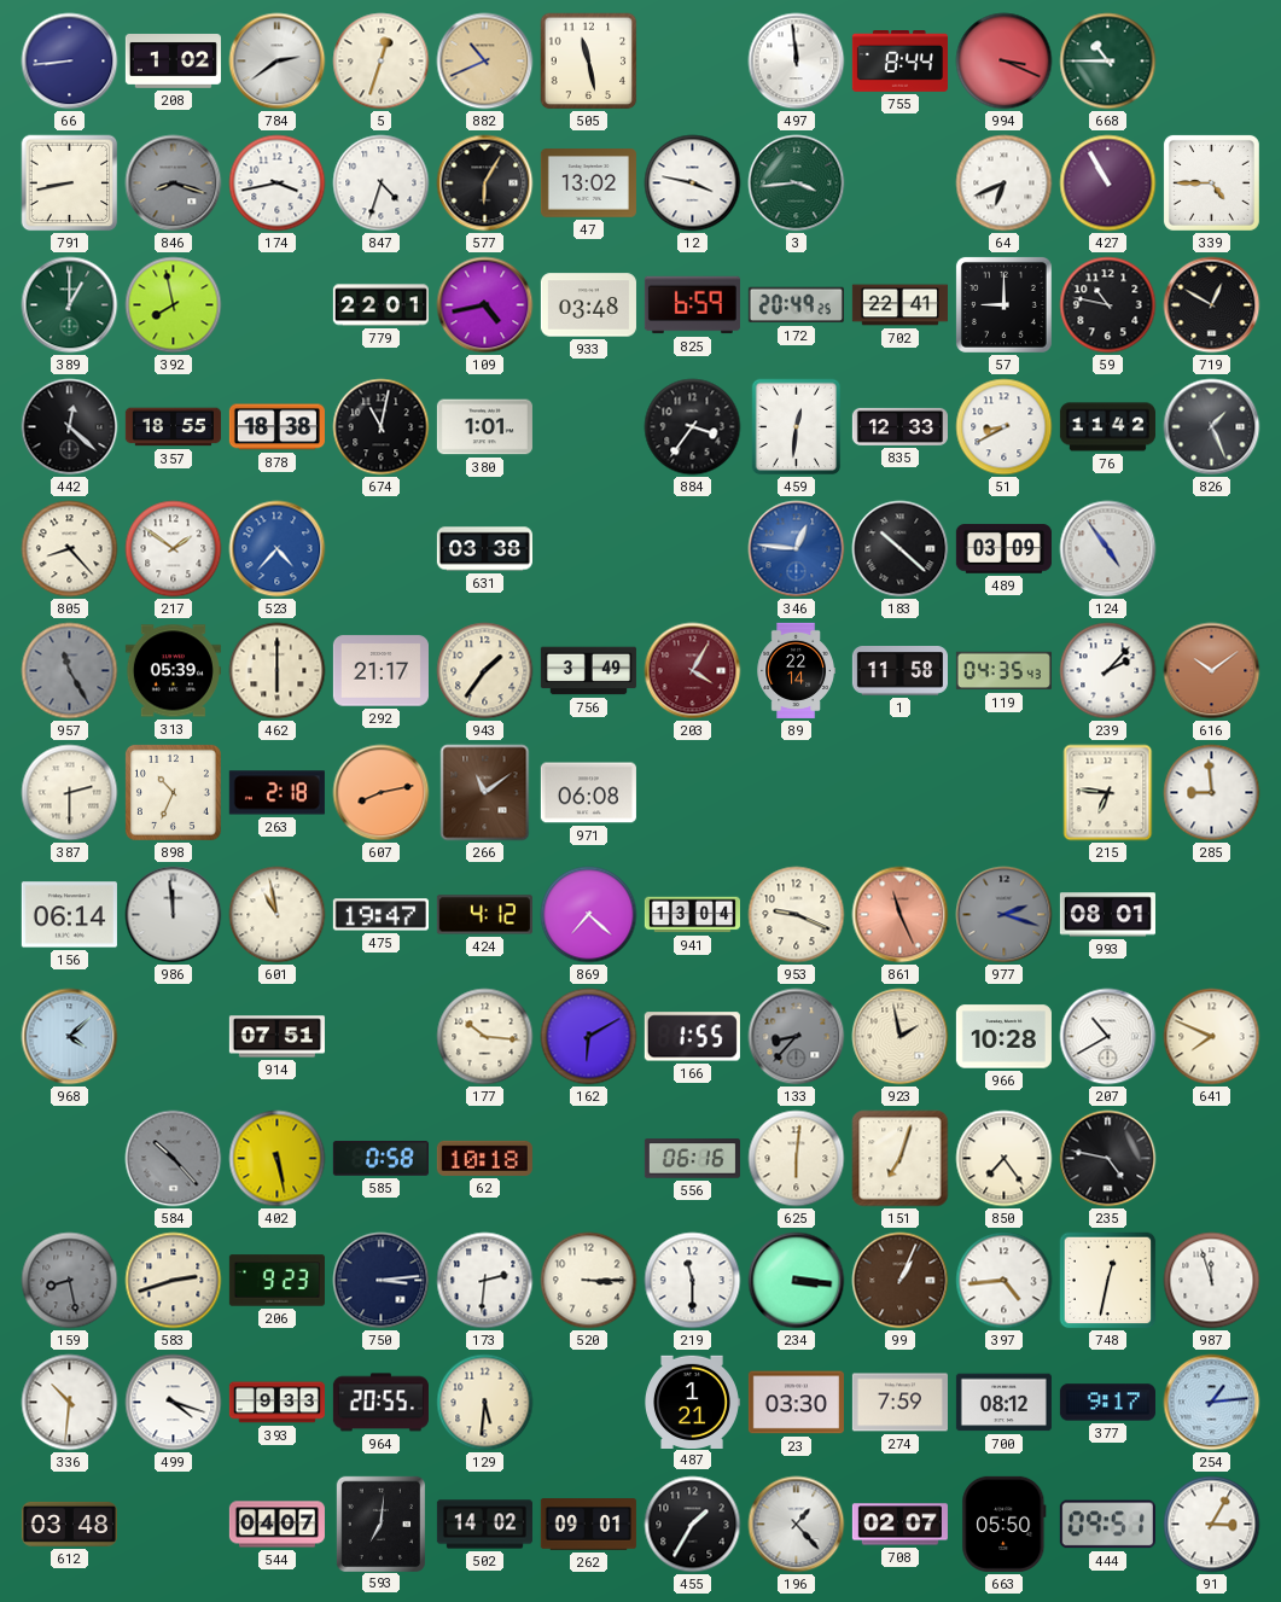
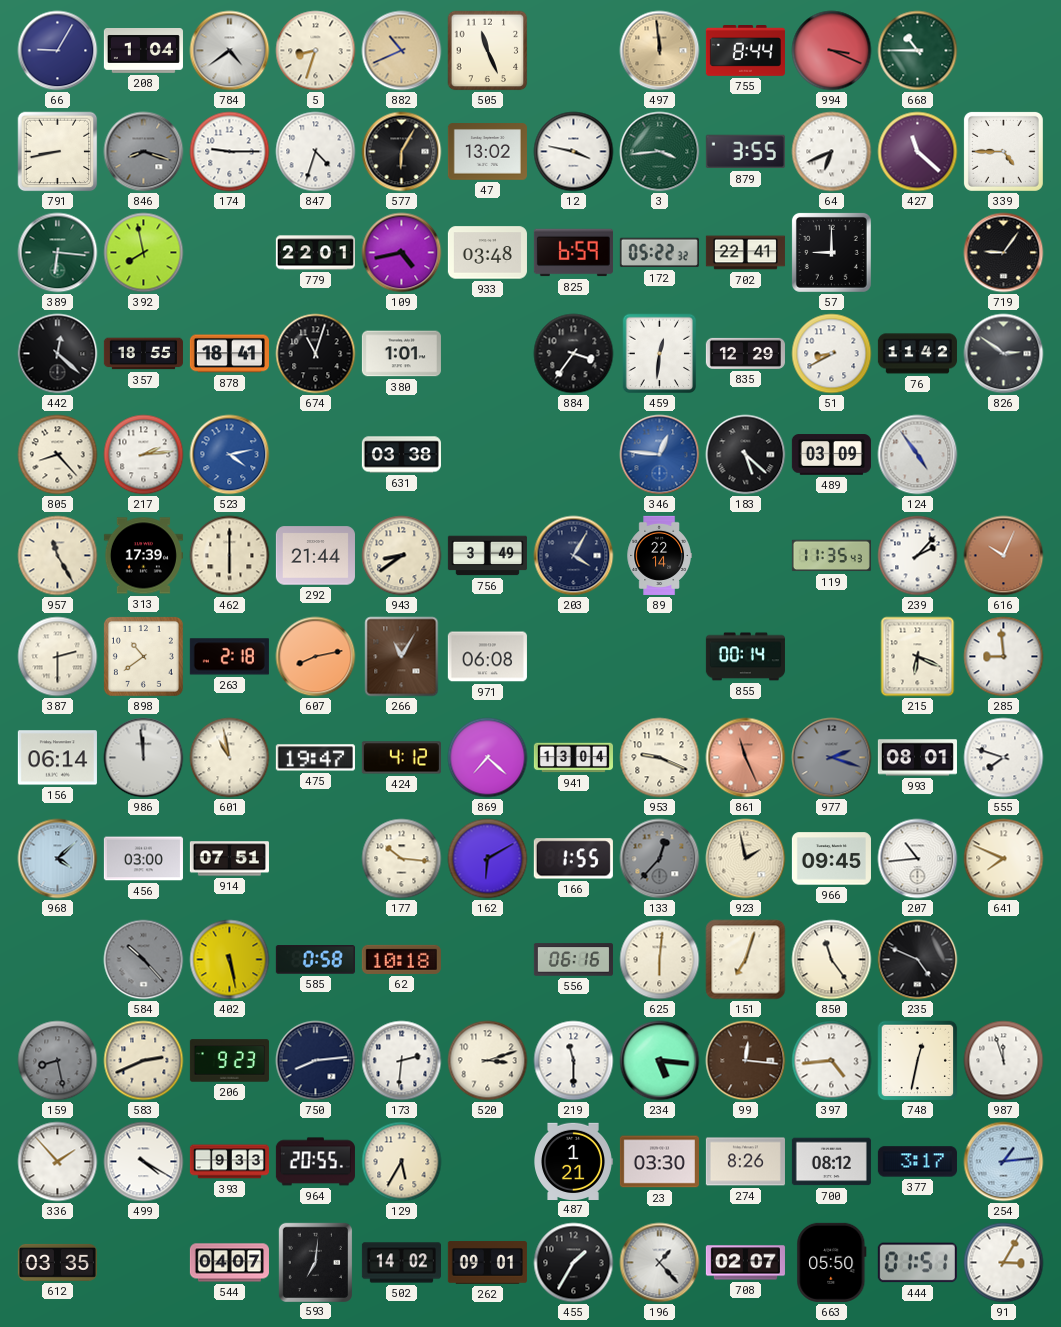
66: 8:44 -> 9:05 (58, 51)
208: 1:02 -> 1:04 (143, 51)
784: 2:39 -> 4:39 (230, 51)
5: 12:33 -> 8:33 (316, 51)
505: 11:28 -> 11:26 (488, 51)
497 dial: white -> champagne (660, 51)
174: 3:43 -> 9:15 (230, 152)
879: none -> 3:55 (745, 152)
427: 10:55 -> 11:22 (918, 152)
389: 1:00 -> 6:16 (58, 253)
172: 20:49 -> 05:22 (659, 253)
59: 10:47 -> none (1108, 305)
719: 12:50 -> 9:06 (1004, 253)
878: 18:38 -> 18:41 (229, 354)
674: 11:02 -> 11:03 (316, 354)
835: 12:33 -> 12:29 (745, 353)
826: 1:26 -> 2:51 (1004, 354)
217: 1:51 -> 2:14 (144, 455)
523: 4:37 -> 4:13 (230, 455)
183: 10:22 -> 5:22 (746, 455)
957 dial: grey -> cream (58, 556)
313: 05:39 -> 17:39 (143, 556)
292: 21:17 -> 21:44 (315, 556)
943: 1:36 -> 8:39 (402, 556)
203 dial: burgundy -> navy (574, 556)
1: 11:58 -> none (899, 671)
119: 04:35 -> 11:35 (831, 556)
616: 10:09 -> 10:04 (1004, 556)
898: 10:34 -> 10:39 (143, 656)
266: 11:09 -> 11:05 (402, 657)
855: none -> 00:14 (745, 657)
215: 6:46 -> 6:19 (918, 657)
555: none -> 7:48 (1004, 758)
456: none -> 03:00 (143, 859)
133: 8:37 -> 12:37 (660, 859)
966: 10:28 -> 09:45 (831, 859)
207: 10:40 -> 10:44 (918, 859)
850: 7:24 -> 11:24 (832, 960)
235: 4:47 -> 4:49 (918, 960)
583: 2:42 -> 2:41 (144, 1061)
750: 3:14 -> 8:14 (316, 1061)
520: 3:15 -> 3:12 (488, 1061)
234: 3:16 -> 5:16 (660, 1061)
99: 1:04 -> 12:16 (746, 1061)
336: 10:31 -> 1:53 (58, 1162)
499: 4:18 -> 4:20 (144, 1162)
129: 5:31 -> 5:35 (402, 1162)
274: 7:59 -> 8:26 (745, 1162)
377: 9:17 -> 3:17 (917, 1162)
612: 03:48 -> 03:35 (57, 1262)
444: 09:51 -> 01:51 (917, 1263)
